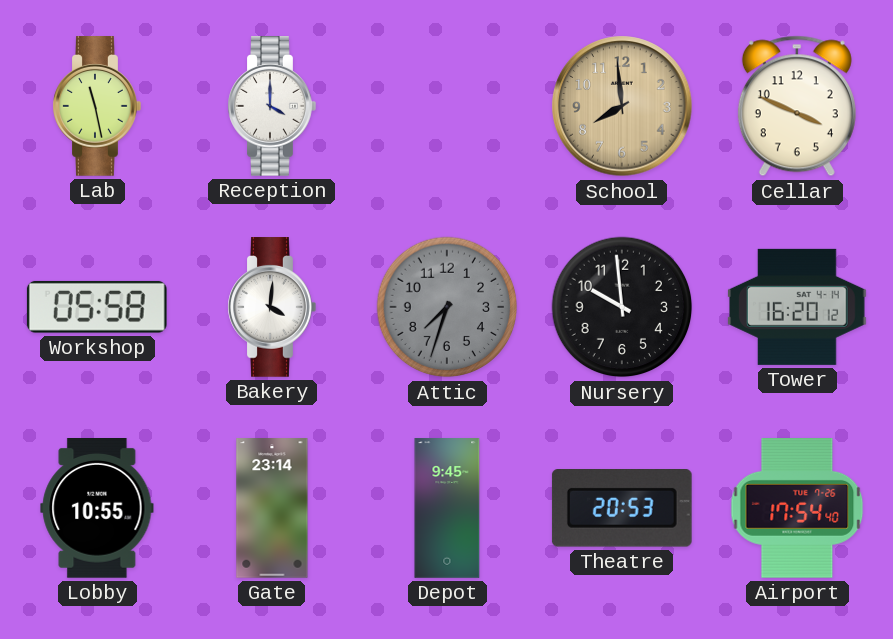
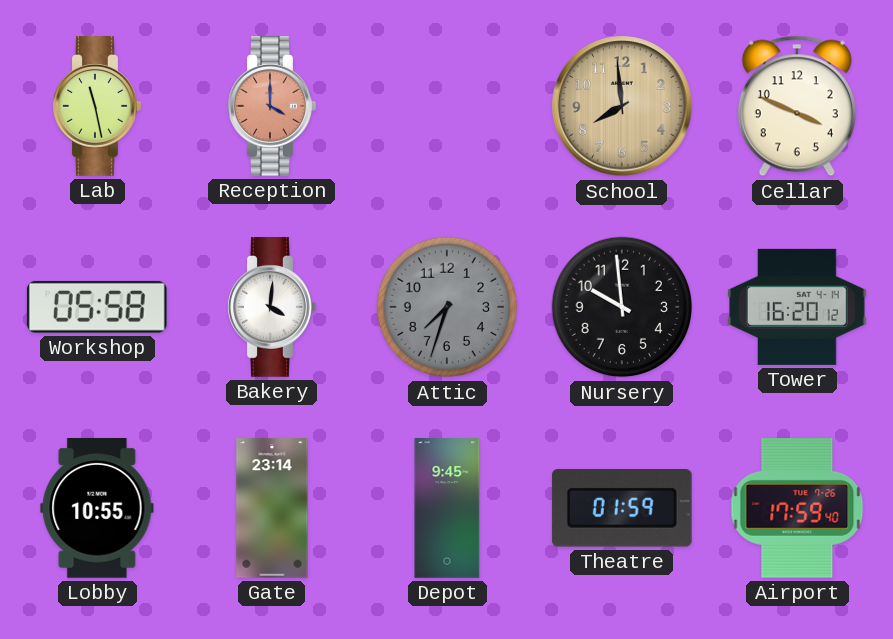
Reception dial: white -> salmon (272, 106)
Theatre: 20:53 -> 01:59 (622, 509)
Airport: 17:54 -> 17:59 (797, 509)
